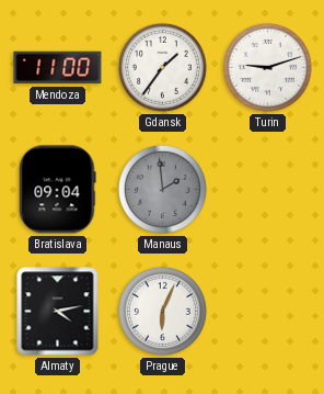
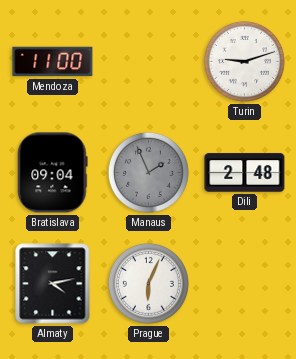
Gdansk: 1:36 -> none (162, 67)
Manaus: 1:59 -> 1:56 (148, 172)
Dili: none -> 2:48 (245, 173)
